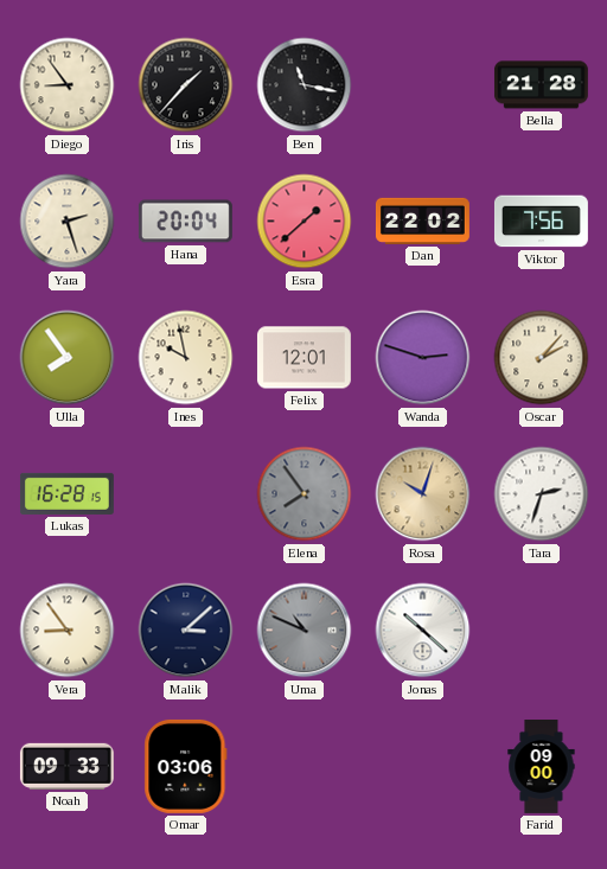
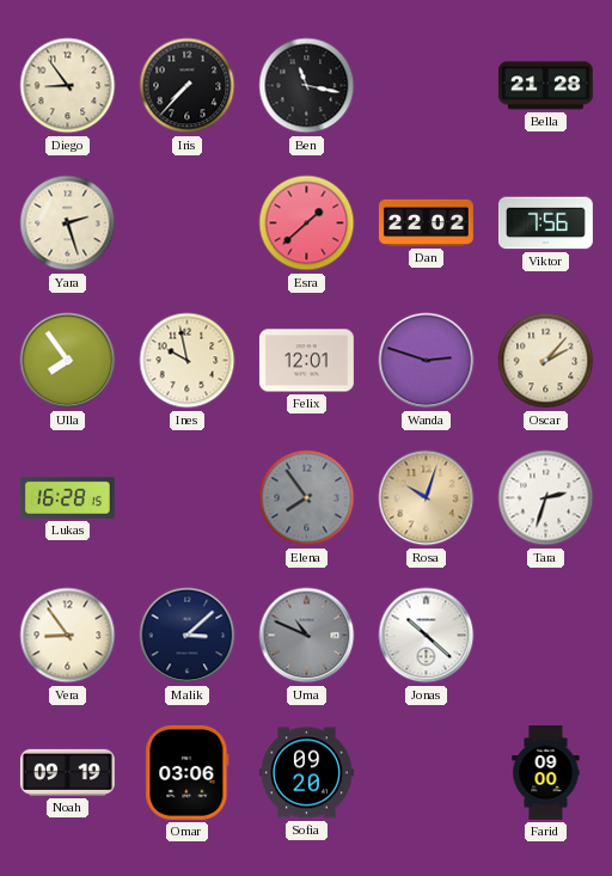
Iris: 1:37 -> 7:37 (188, 86)
Hana: 20:04 -> none (185, 222)
Noah: 09:33 -> 09:19 (67, 772)
Sofia: none -> 09:20 (306, 773)
